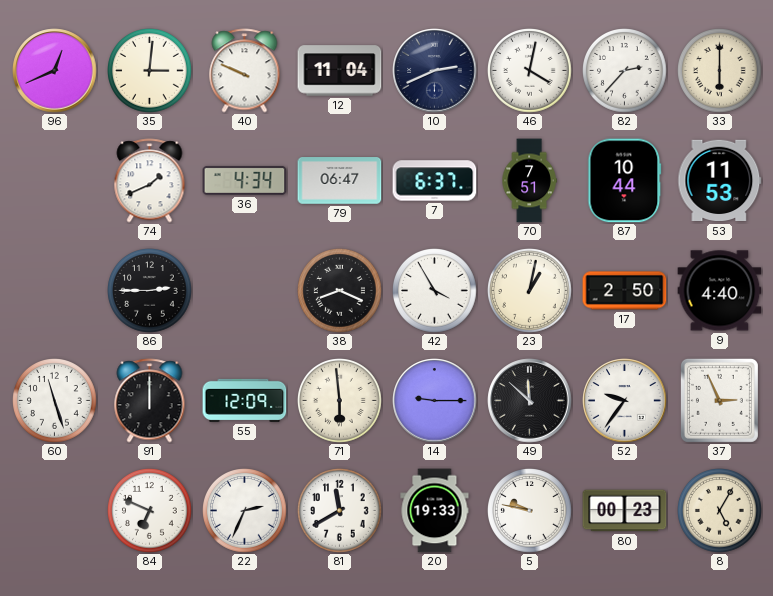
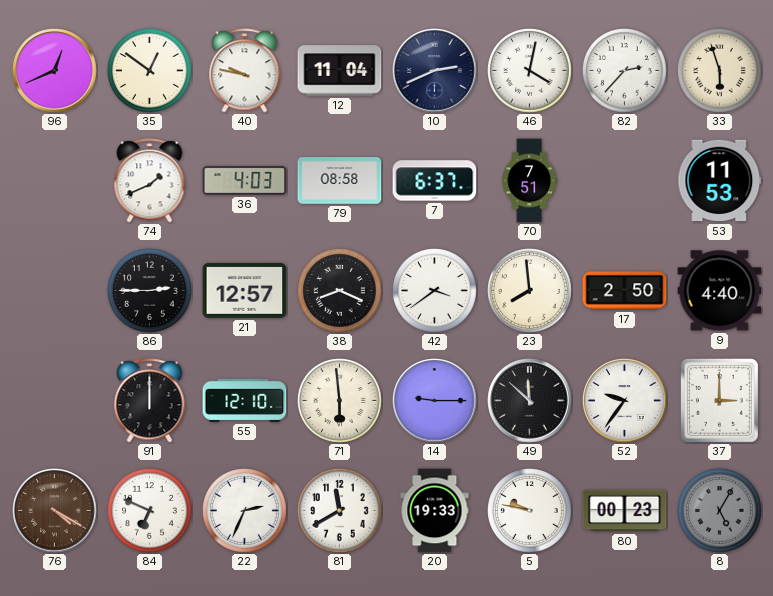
35: 3:01 -> 12:51 (150, 71)
40: 9:49 -> 9:47 (245, 71)
33: 6:00 -> 5:57 (720, 71)
36: 4:34 -> 4:03 (245, 180)
79: 06:47 -> 08:58 (340, 181)
87: 10:44 -> none (625, 181)
21: none -> 12:57 (245, 290)
42: 3:55 -> 3:39 (435, 291)
23: 1:02 -> 7:59 (530, 291)
60: 11:27 -> none (55, 401)
55: 12:09 -> 12:10 (245, 400)
37: 2:56 -> 3:00 (719, 400)
76: none -> 4:20 (55, 511)
8 dial: cream -> grey (720, 511)
